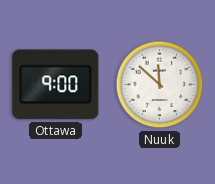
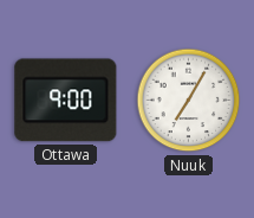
Nuuk: 11:52 -> 7:05 (189, 101)
